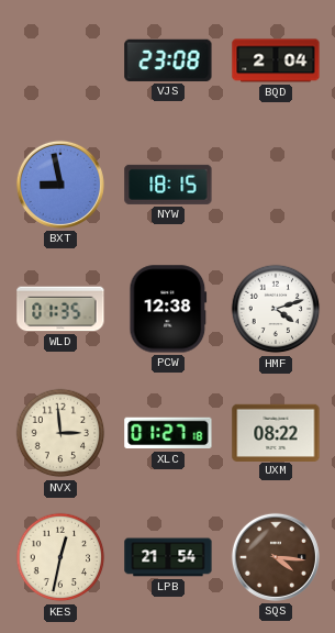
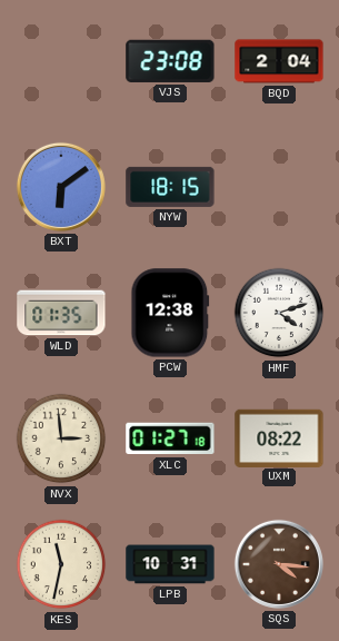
BXT: 8:58 -> 6:09 (61, 187)
KES: 12:32 -> 11:32 (61, 564)
LPB: 21:54 -> 10:31 (170, 564)
